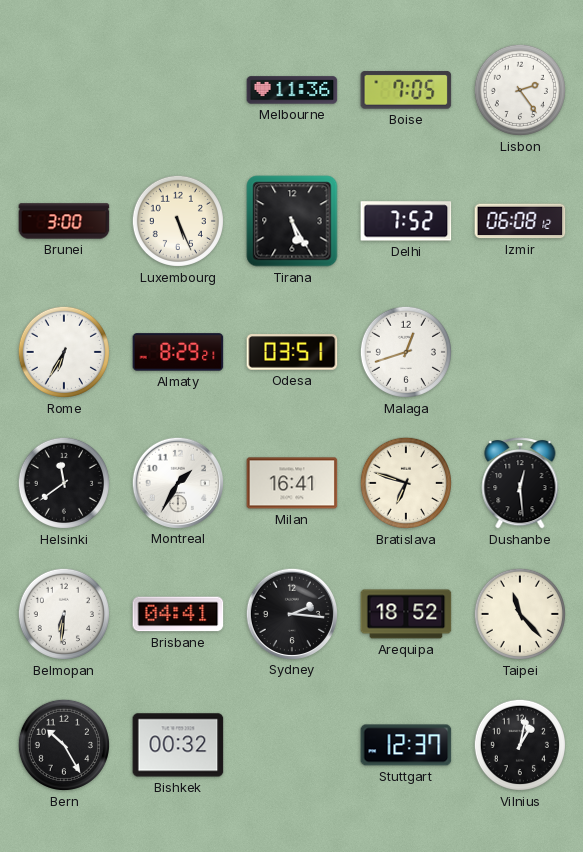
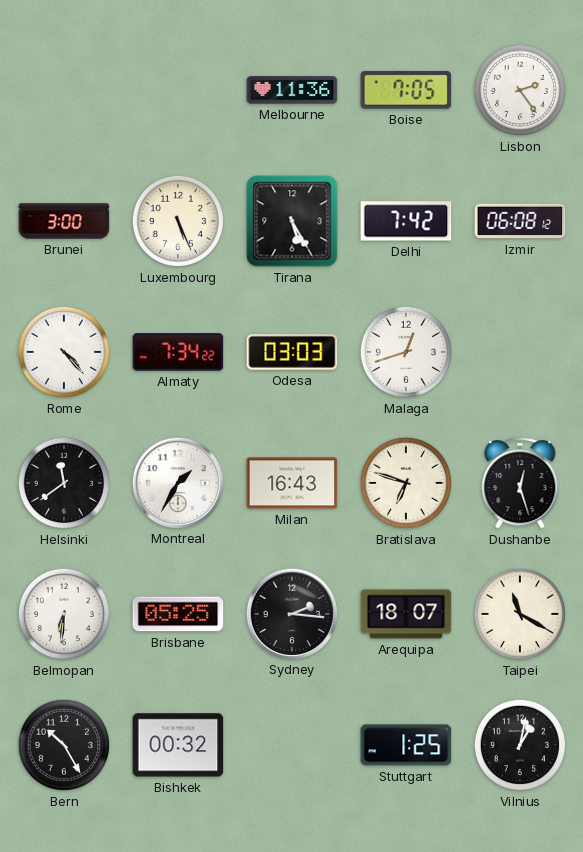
Delhi: 7:52 -> 7:42 (406, 221)
Rome: 6:35 -> 4:23 (64, 352)
Almaty: 8:29 -> 7:34 (178, 352)
Odesa: 03:51 -> 03:03 (292, 352)
Milan: 16:41 -> 16:43 (292, 483)
Dushanbe: 12:29 -> 12:27 (520, 483)
Brisbane: 04:41 -> 05:25 (178, 614)
Arequipa: 18:52 -> 18:07 (406, 614)
Taipei: 11:23 -> 11:20 (520, 614)
Stuttgart: 12:37 -> 1:25 (406, 745)
